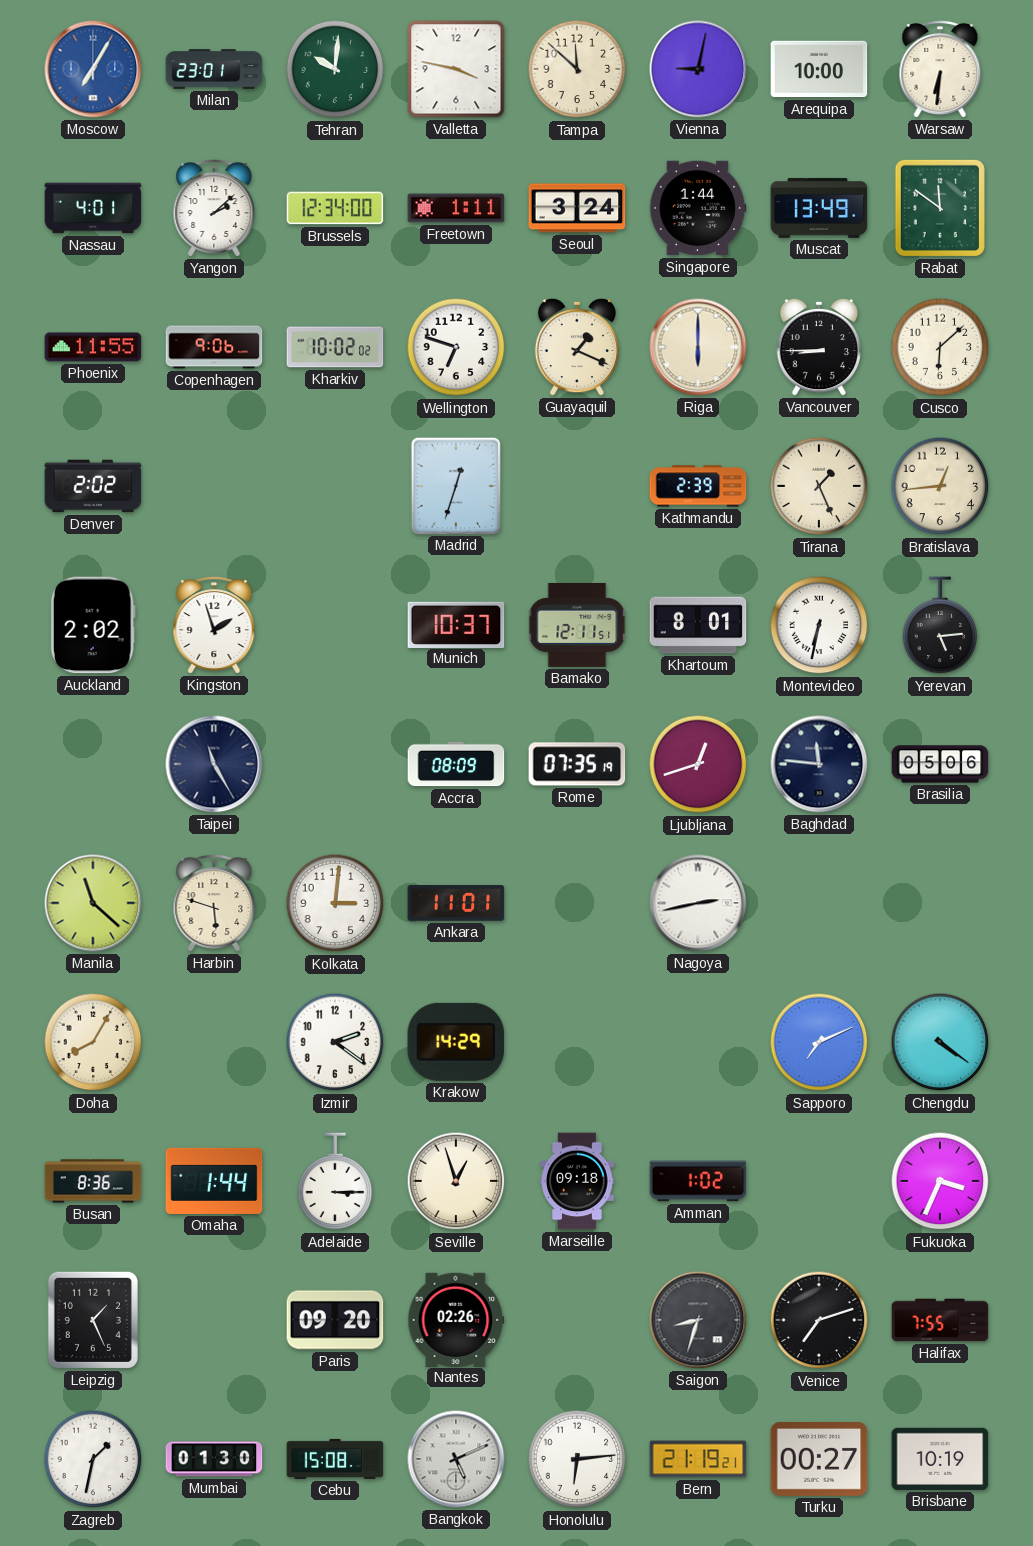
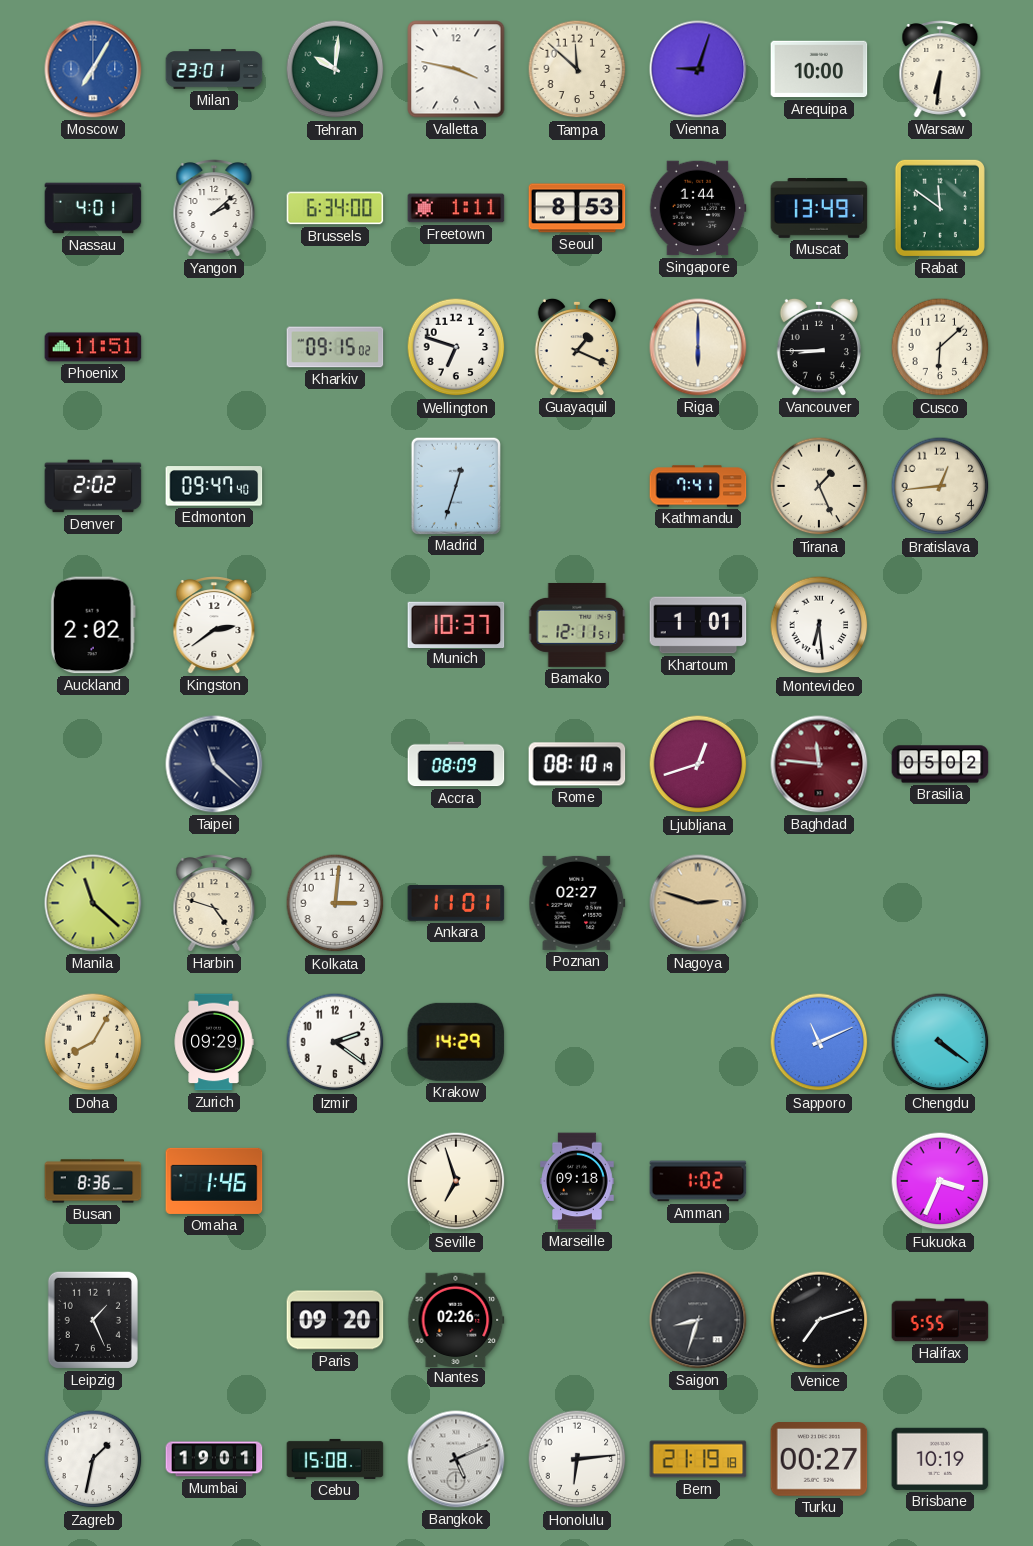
Vienna: 9:02 -> 9:03 (698, 69)
Brussels: 12:34 -> 6:34 (335, 208)
Seoul: 3:24 -> 8:53 (577, 208)
Phoenix: 11:55 -> 11:51 (93, 347)
Copenhagen: 9:06 -> none (214, 347)
Kharkiv: 10:02 -> 09:15 (335, 347)
Edmonton: none -> 09:47 (214, 486)
Kathmandu: 2:39 -> 7:41 (698, 486)
Kingston: 1:57 -> 2:39 (214, 625)
Khartoum: 8:01 -> 1:01 (698, 625)
Montevideo: 6:32 -> 6:29 (819, 625)
Yerevan: 5:14 -> none (940, 626)
Taipei: 11:25 -> 11:22 (214, 764)
Rome: 07:35 -> 08:10 (577, 764)
Baghdad dial: navy -> burgundy (819, 764)
Brasilia: 05:06 -> 05:02 (940, 764)
Harbin: 5:48 -> 4:48 (214, 903)
Poznan: none -> 02:27 (577, 903)
Nagoya: 2:43 -> 2:48 (698, 903)
Nagoya dial: white -> champagne (698, 903)
Zurich: none -> 09:29 (214, 1042)
Sapporo: 7:11 -> 11:11 (819, 1042)
Omaha: 1:44 -> 1:46 (214, 1181)
Adelaide: 3:15 -> none (335, 1182)
Seville: 12:57 -> 6:57 (456, 1181)
Halifax: 7:55 -> 5:55 (940, 1320)
Mumbai: 01:30 -> 19:01 (214, 1459)
Bern: 21:19:21 -> 21:19:18 (698, 1459)
